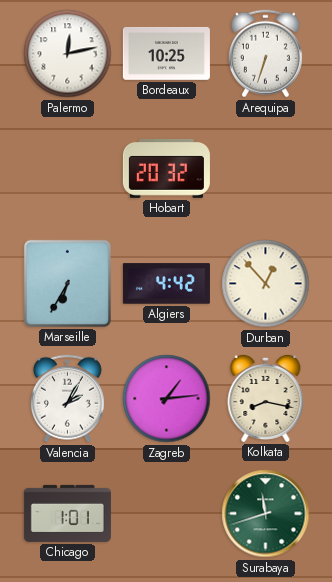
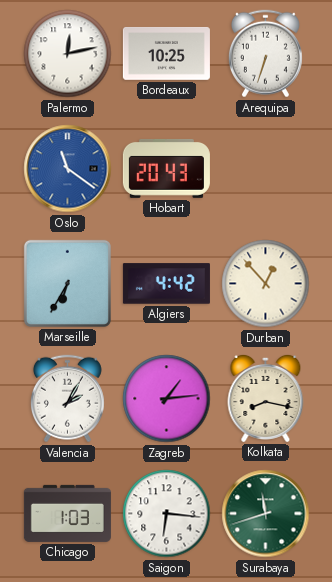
Oslo: none -> 11:21 (68, 169)
Hobart: 20:32 -> 20:43 (166, 168)
Chicago: 1:01 -> 1:03 (67, 513)
Saigon: none -> 6:16 (167, 514)
